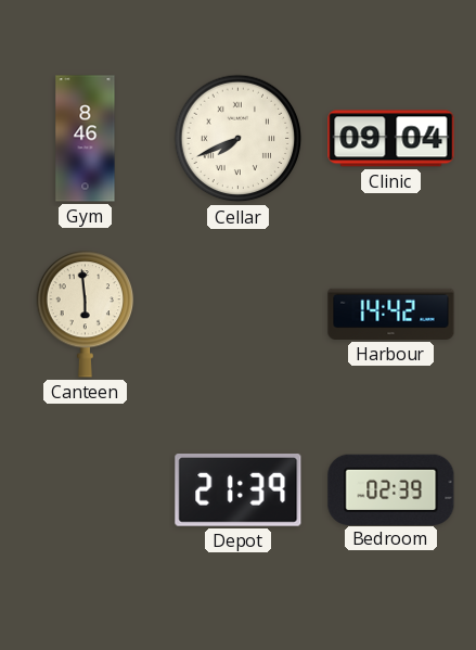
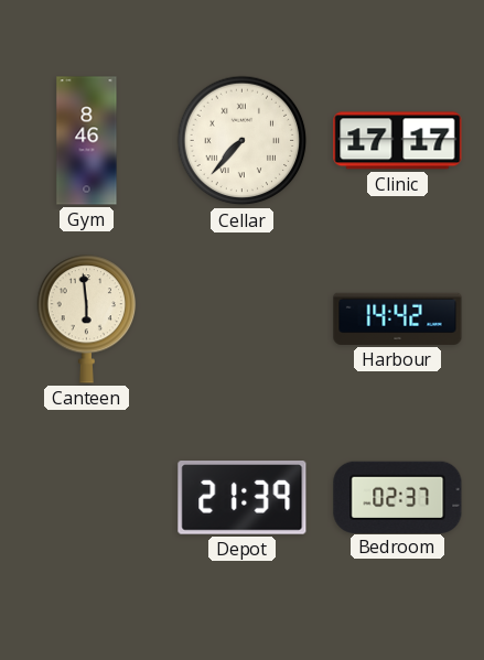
Cellar: 7:41 -> 7:37 (243, 141)
Clinic: 09:04 -> 17:17 (398, 141)
Bedroom: 02:39 -> 02:37 (398, 497)
